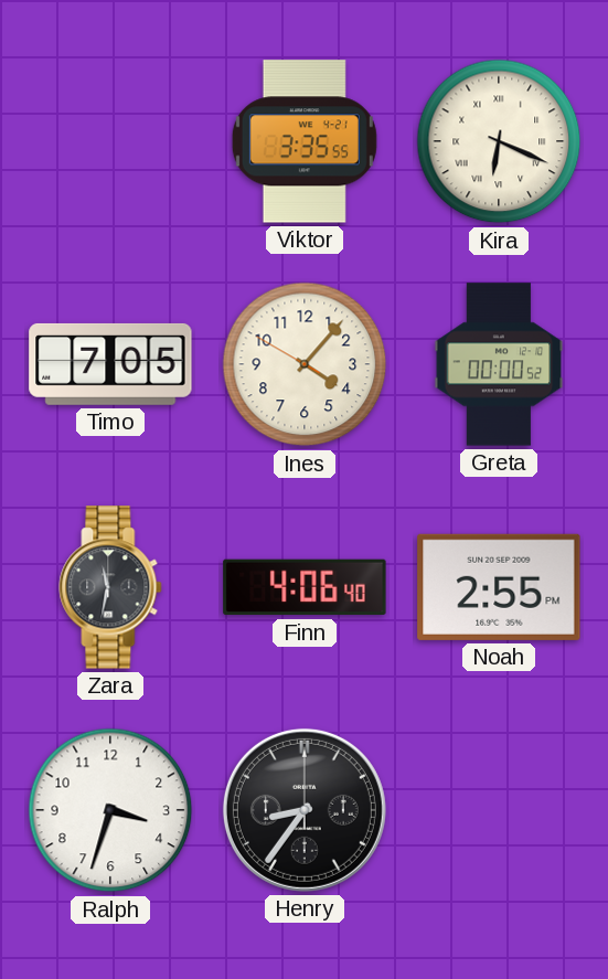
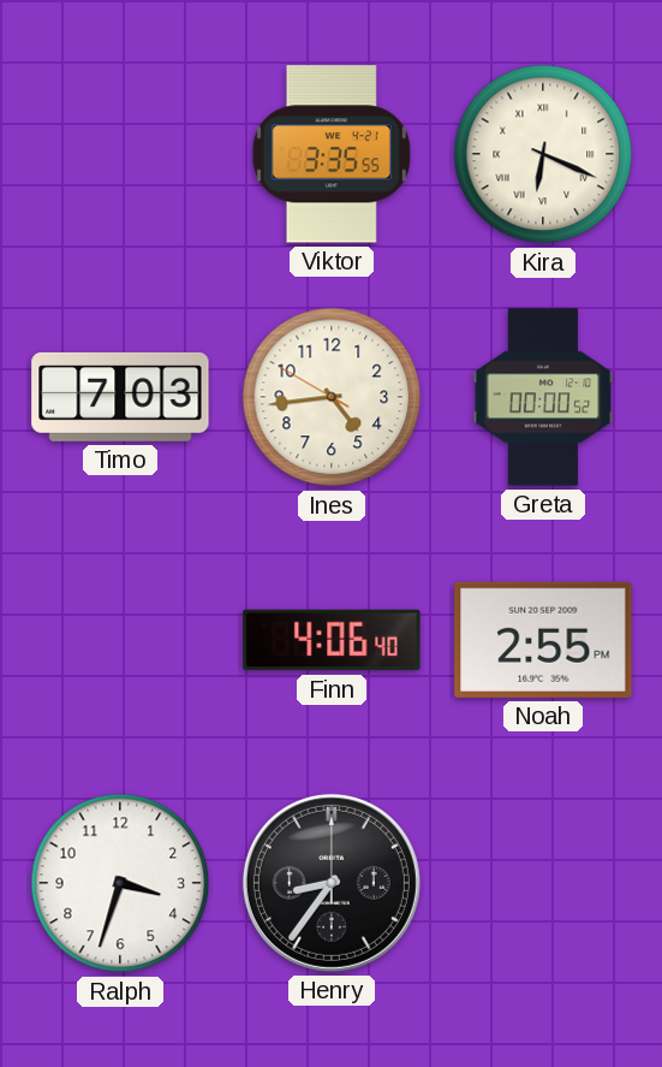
Timo: 7:05 -> 7:03 (120, 397)
Ines: 4:06 -> 4:43 (332, 397)
Zara: 11:32 -> none (110, 587)
